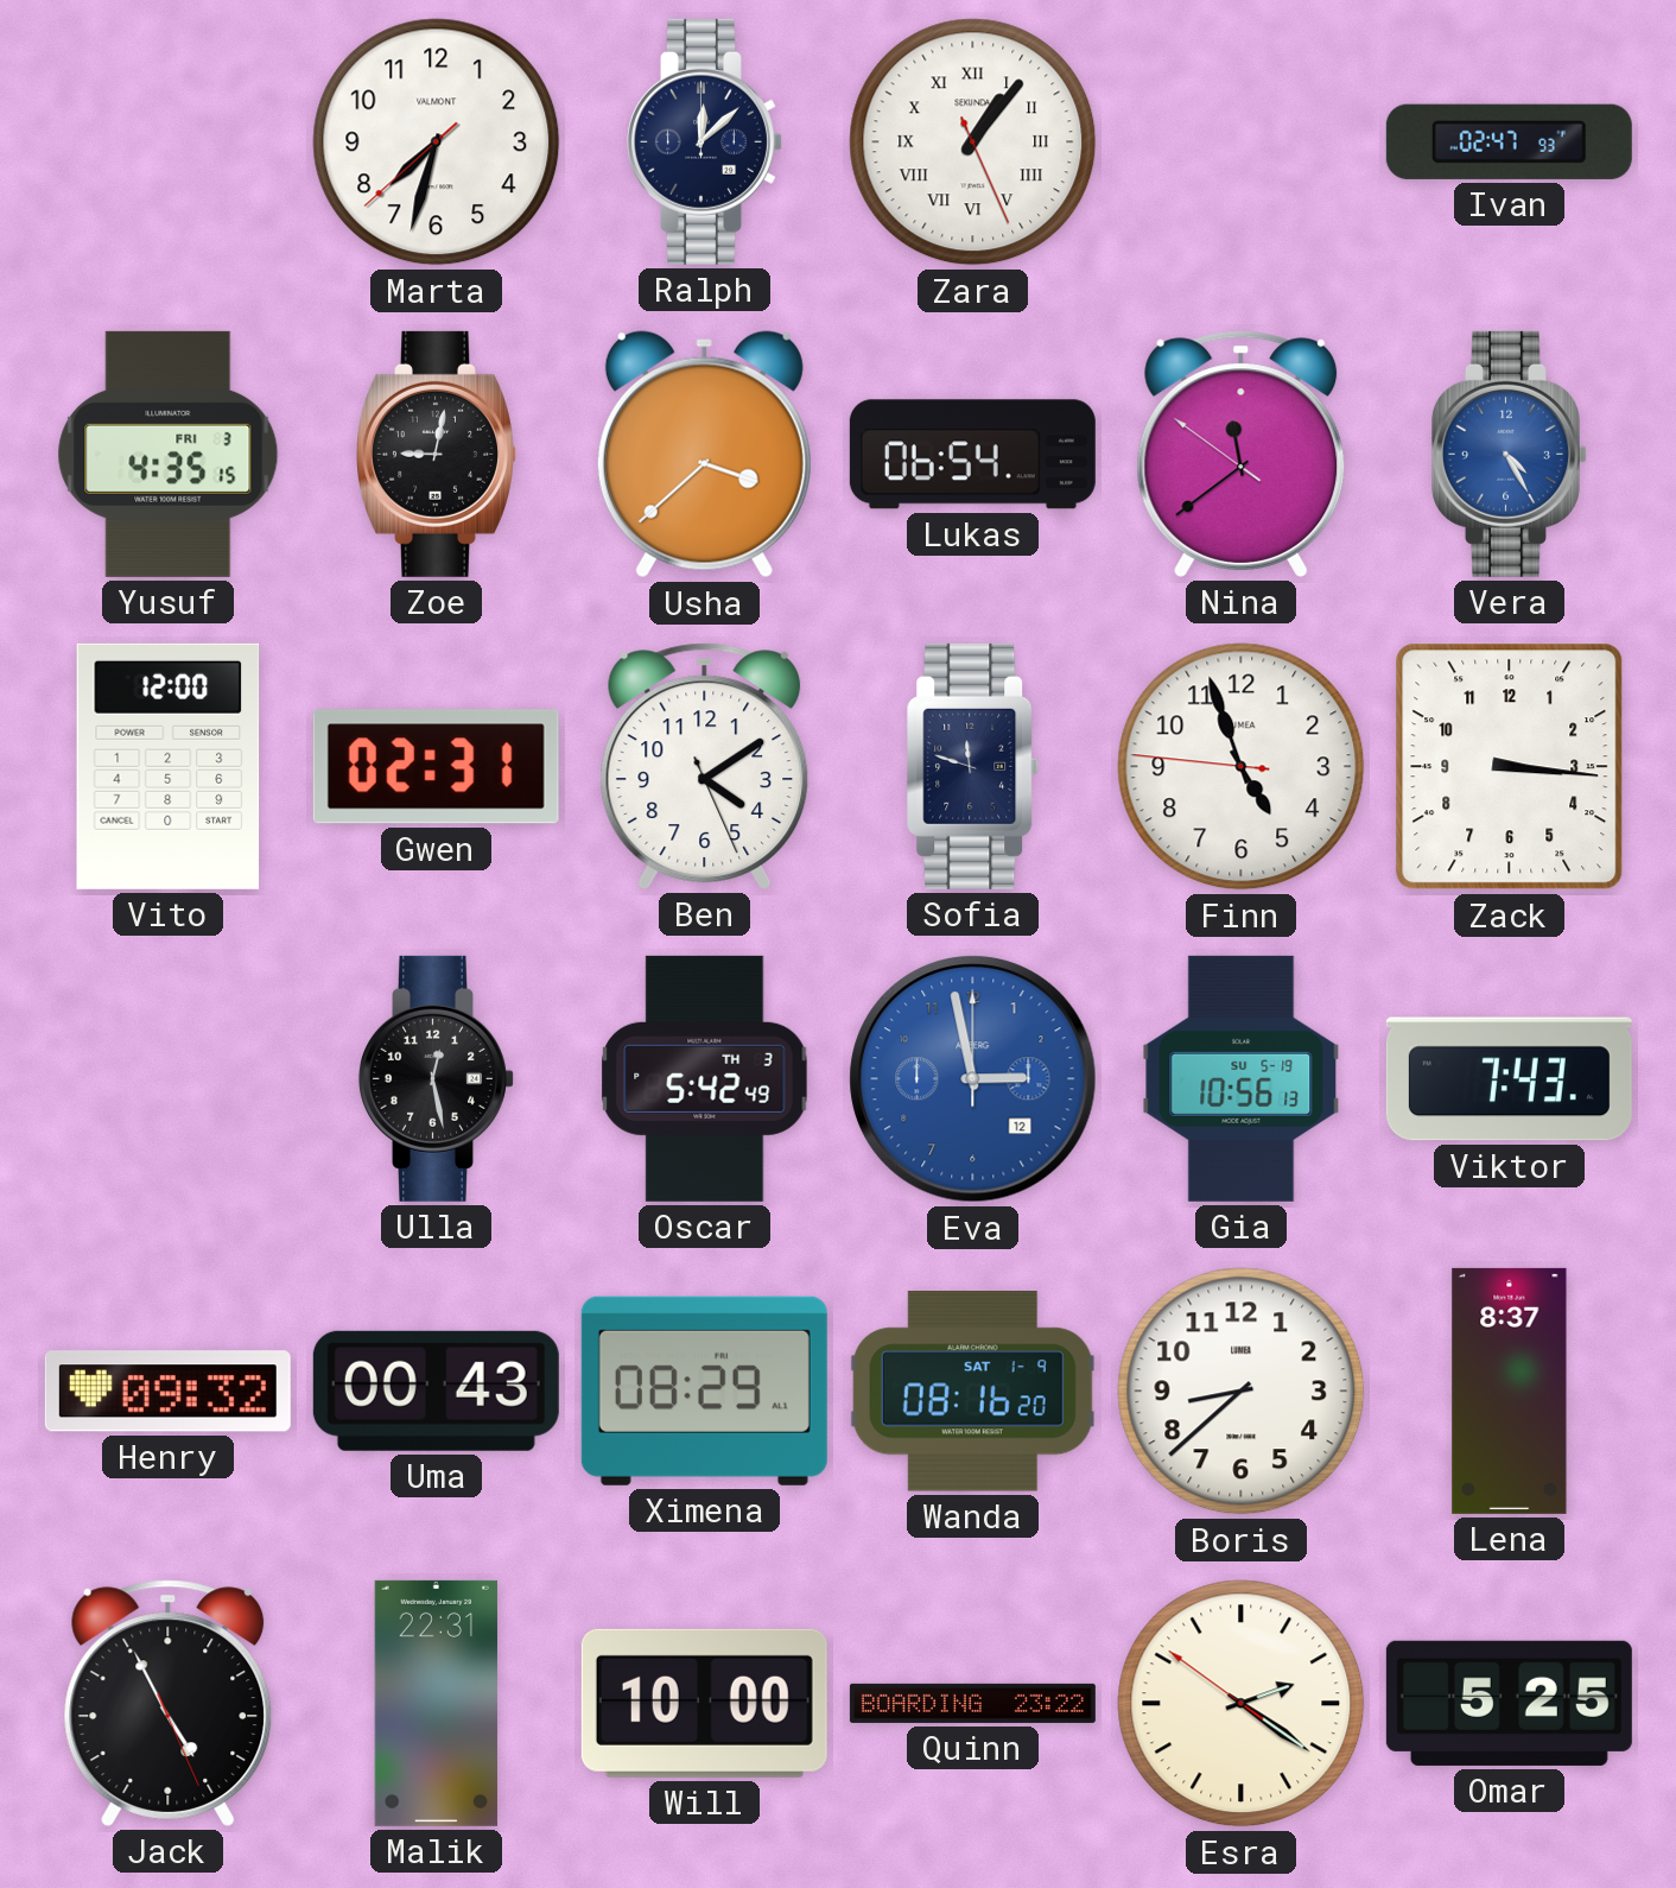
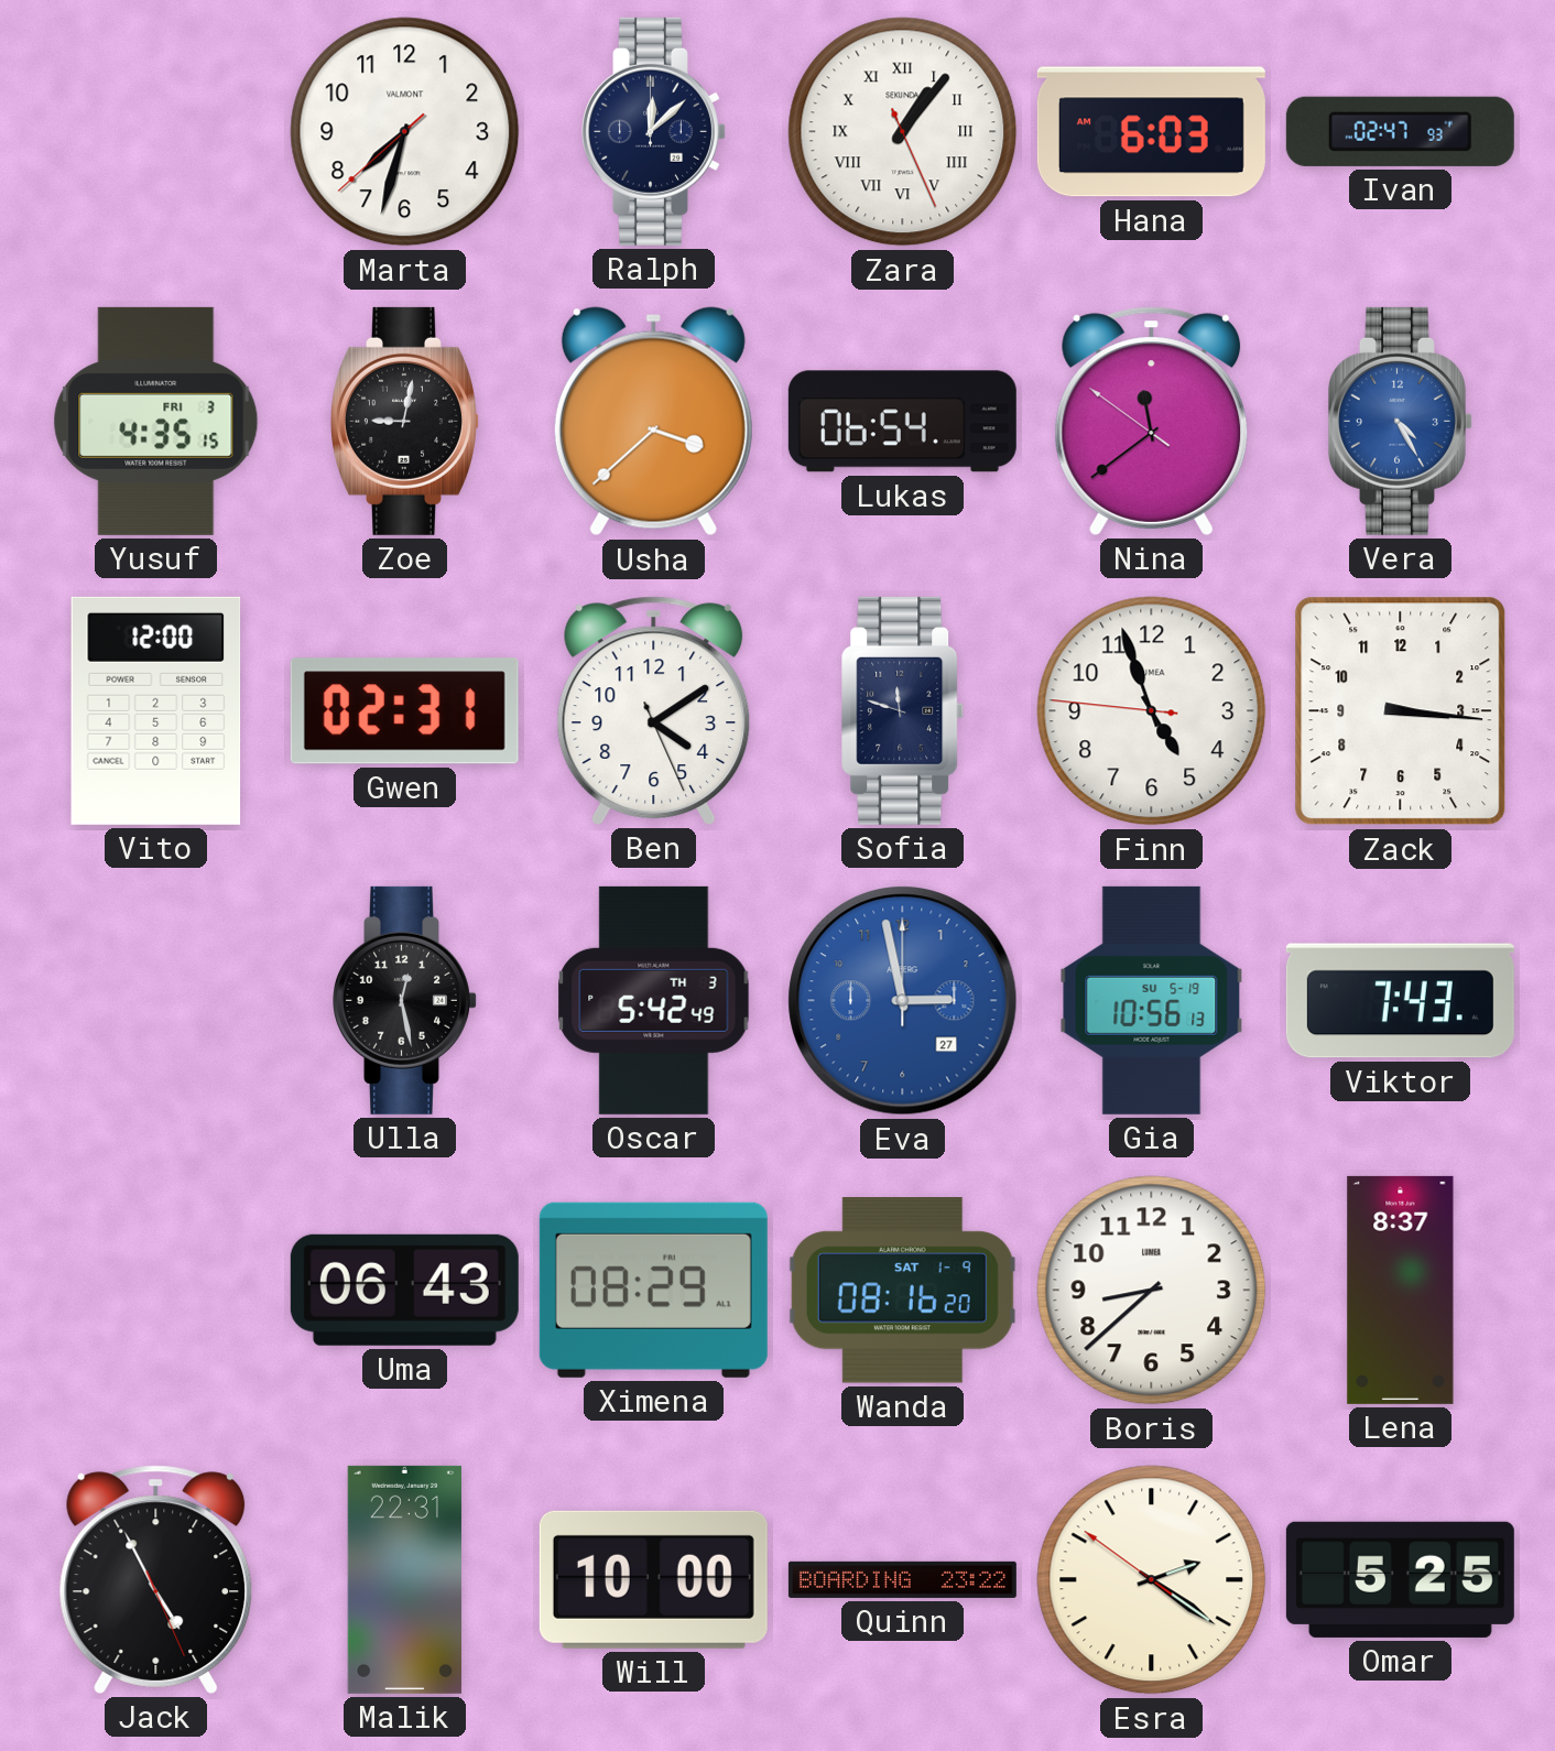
Hana: none -> 6:03 (1151, 132)
Eva date: 12 -> 27 (903, 1001)
Henry: 09:32 -> none (167, 1392)
Uma: 00:43 -> 06:43 (404, 1290)
